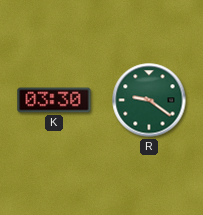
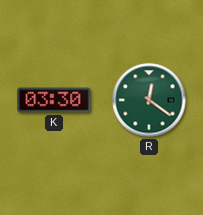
R: 9:21 -> 12:21 (149, 100)
